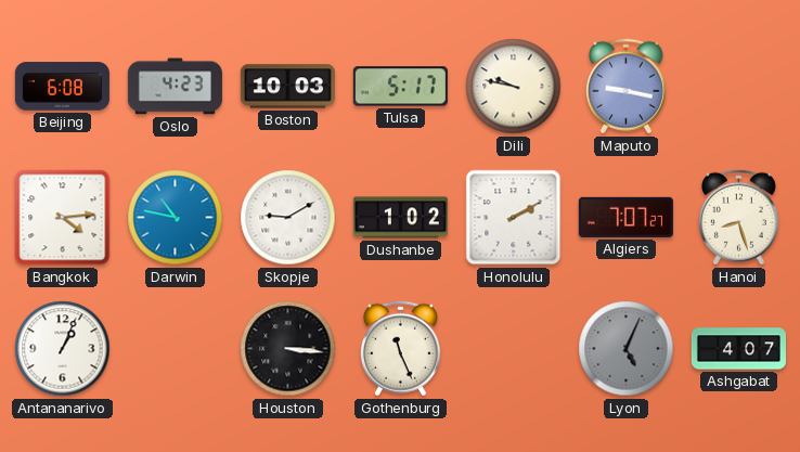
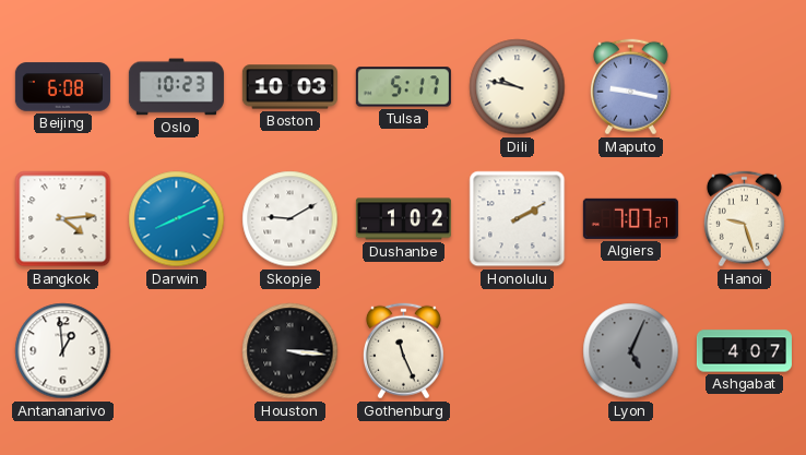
Oslo: 4:23 -> 10:23 (176, 87)
Darwin: 10:47 -> 8:11 (177, 219)
Hanoi: 8:27 -> 9:27 (744, 219)
Antananarivo: 1:04 -> 12:59 (63, 351)
